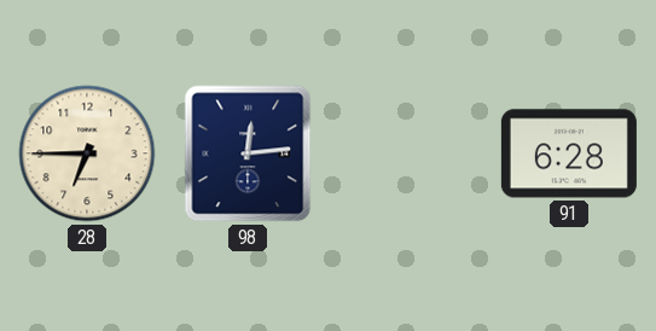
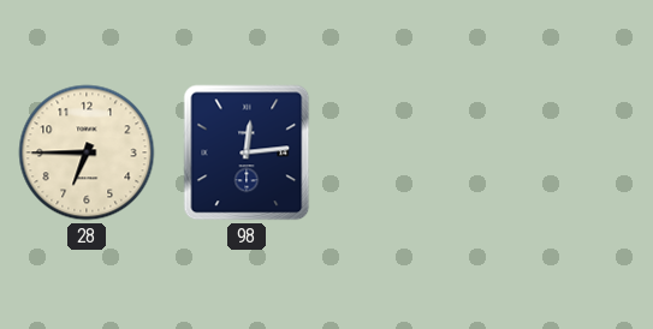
91: 6:28 -> none (569, 153)
